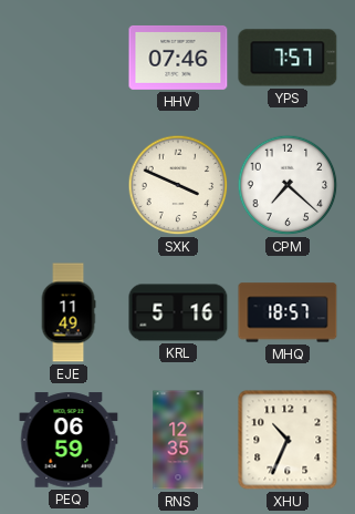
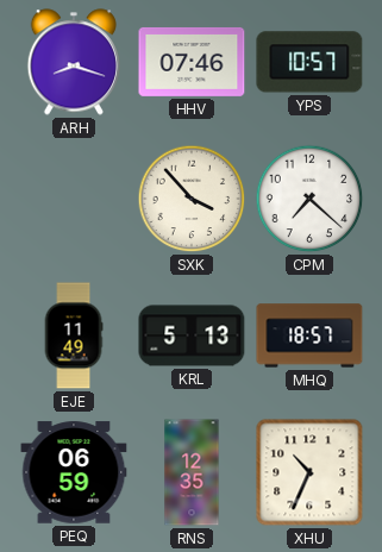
ARH: none -> 8:18 (73, 62)
YPS: 7:57 -> 10:57 (309, 62)
SXK: 3:49 -> 3:53 (192, 199)
KRL: 5:16 -> 5:13 (192, 335)
